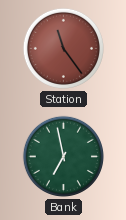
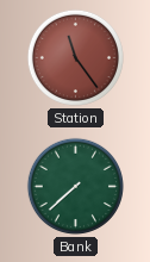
Bank: 6:58 -> 7:38 (75, 186)
